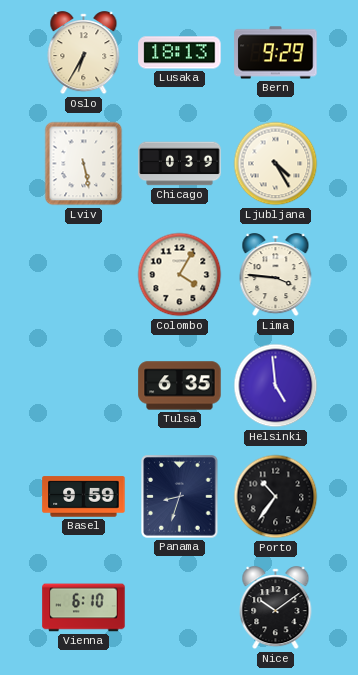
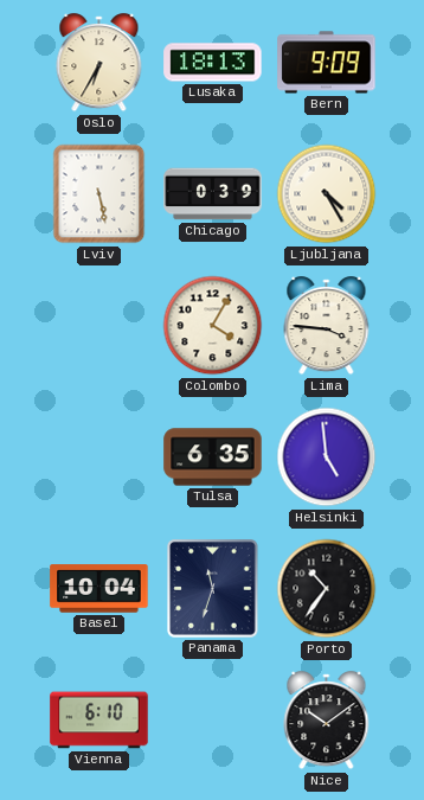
Bern: 9:29 -> 9:09 (327, 63)
Basel: 9:59 -> 10:04 (99, 589)
Panama: 8:33 -> 11:33 (213, 589)
